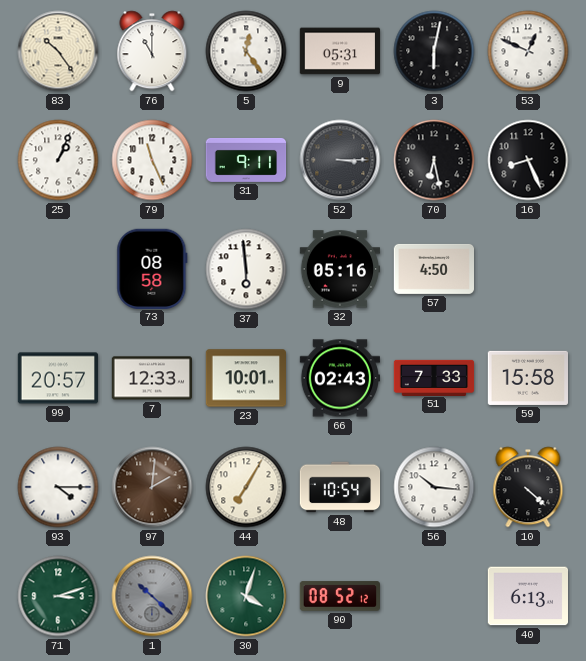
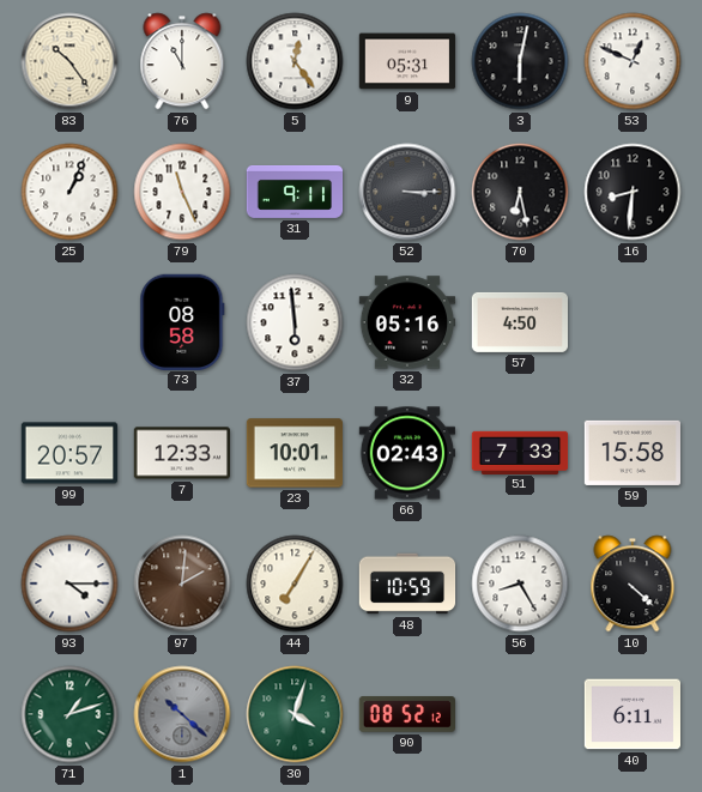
16: 8:26 -> 8:31 (633, 192)
48: 10:54 -> 10:59 (407, 584)
56: 10:16 -> 8:25 (520, 584)
71: 3:12 -> 1:12 (69, 714)
40: 6:13 -> 6:11 (633, 714)
